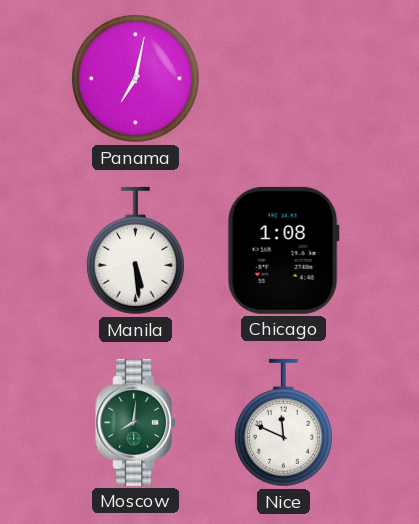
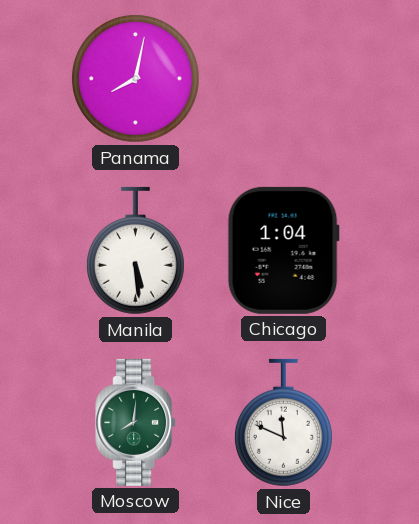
Panama: 7:02 -> 8:02 (135, 78)
Chicago: 1:08 -> 1:04 (283, 250)
